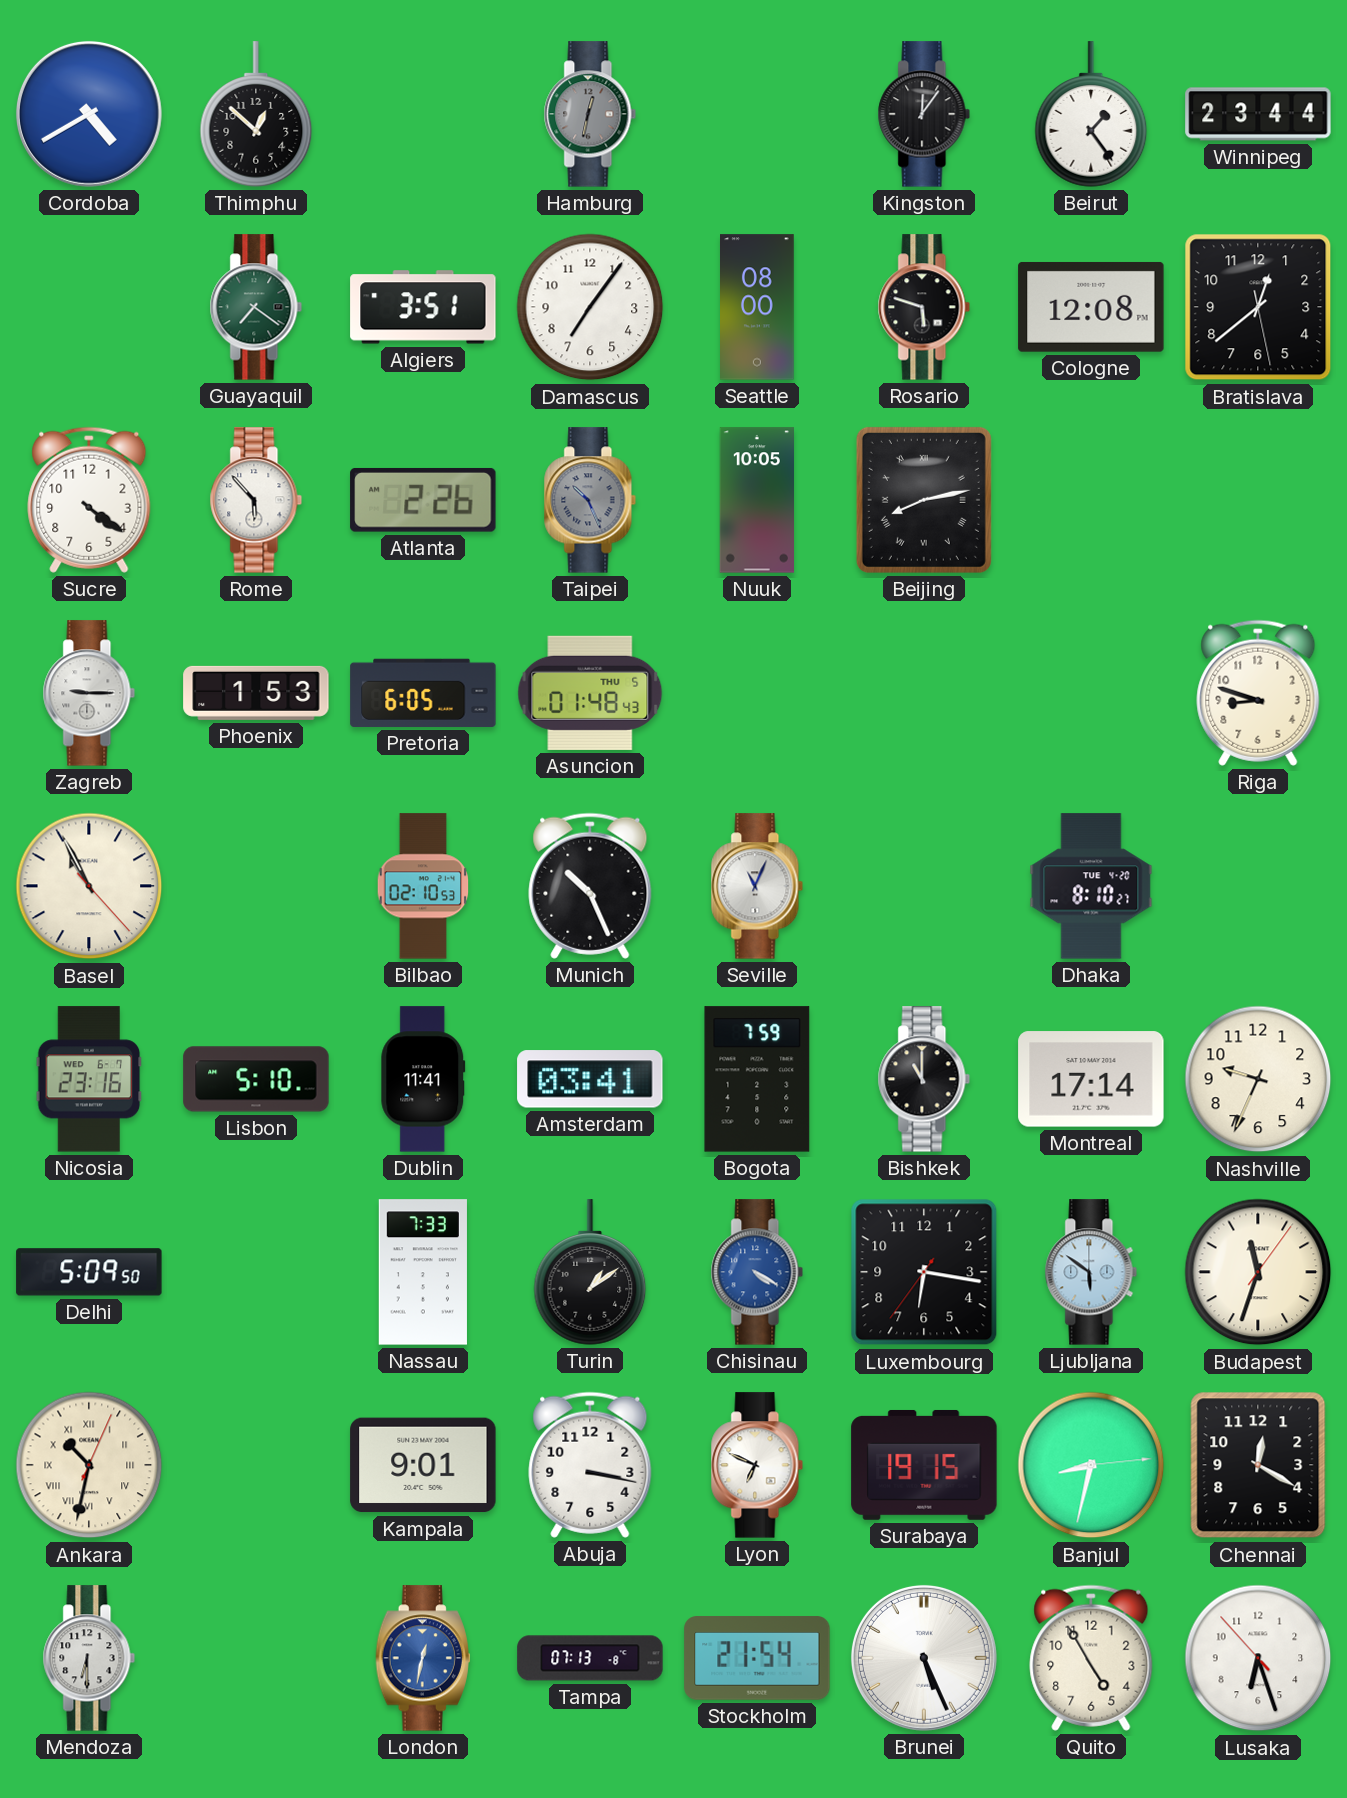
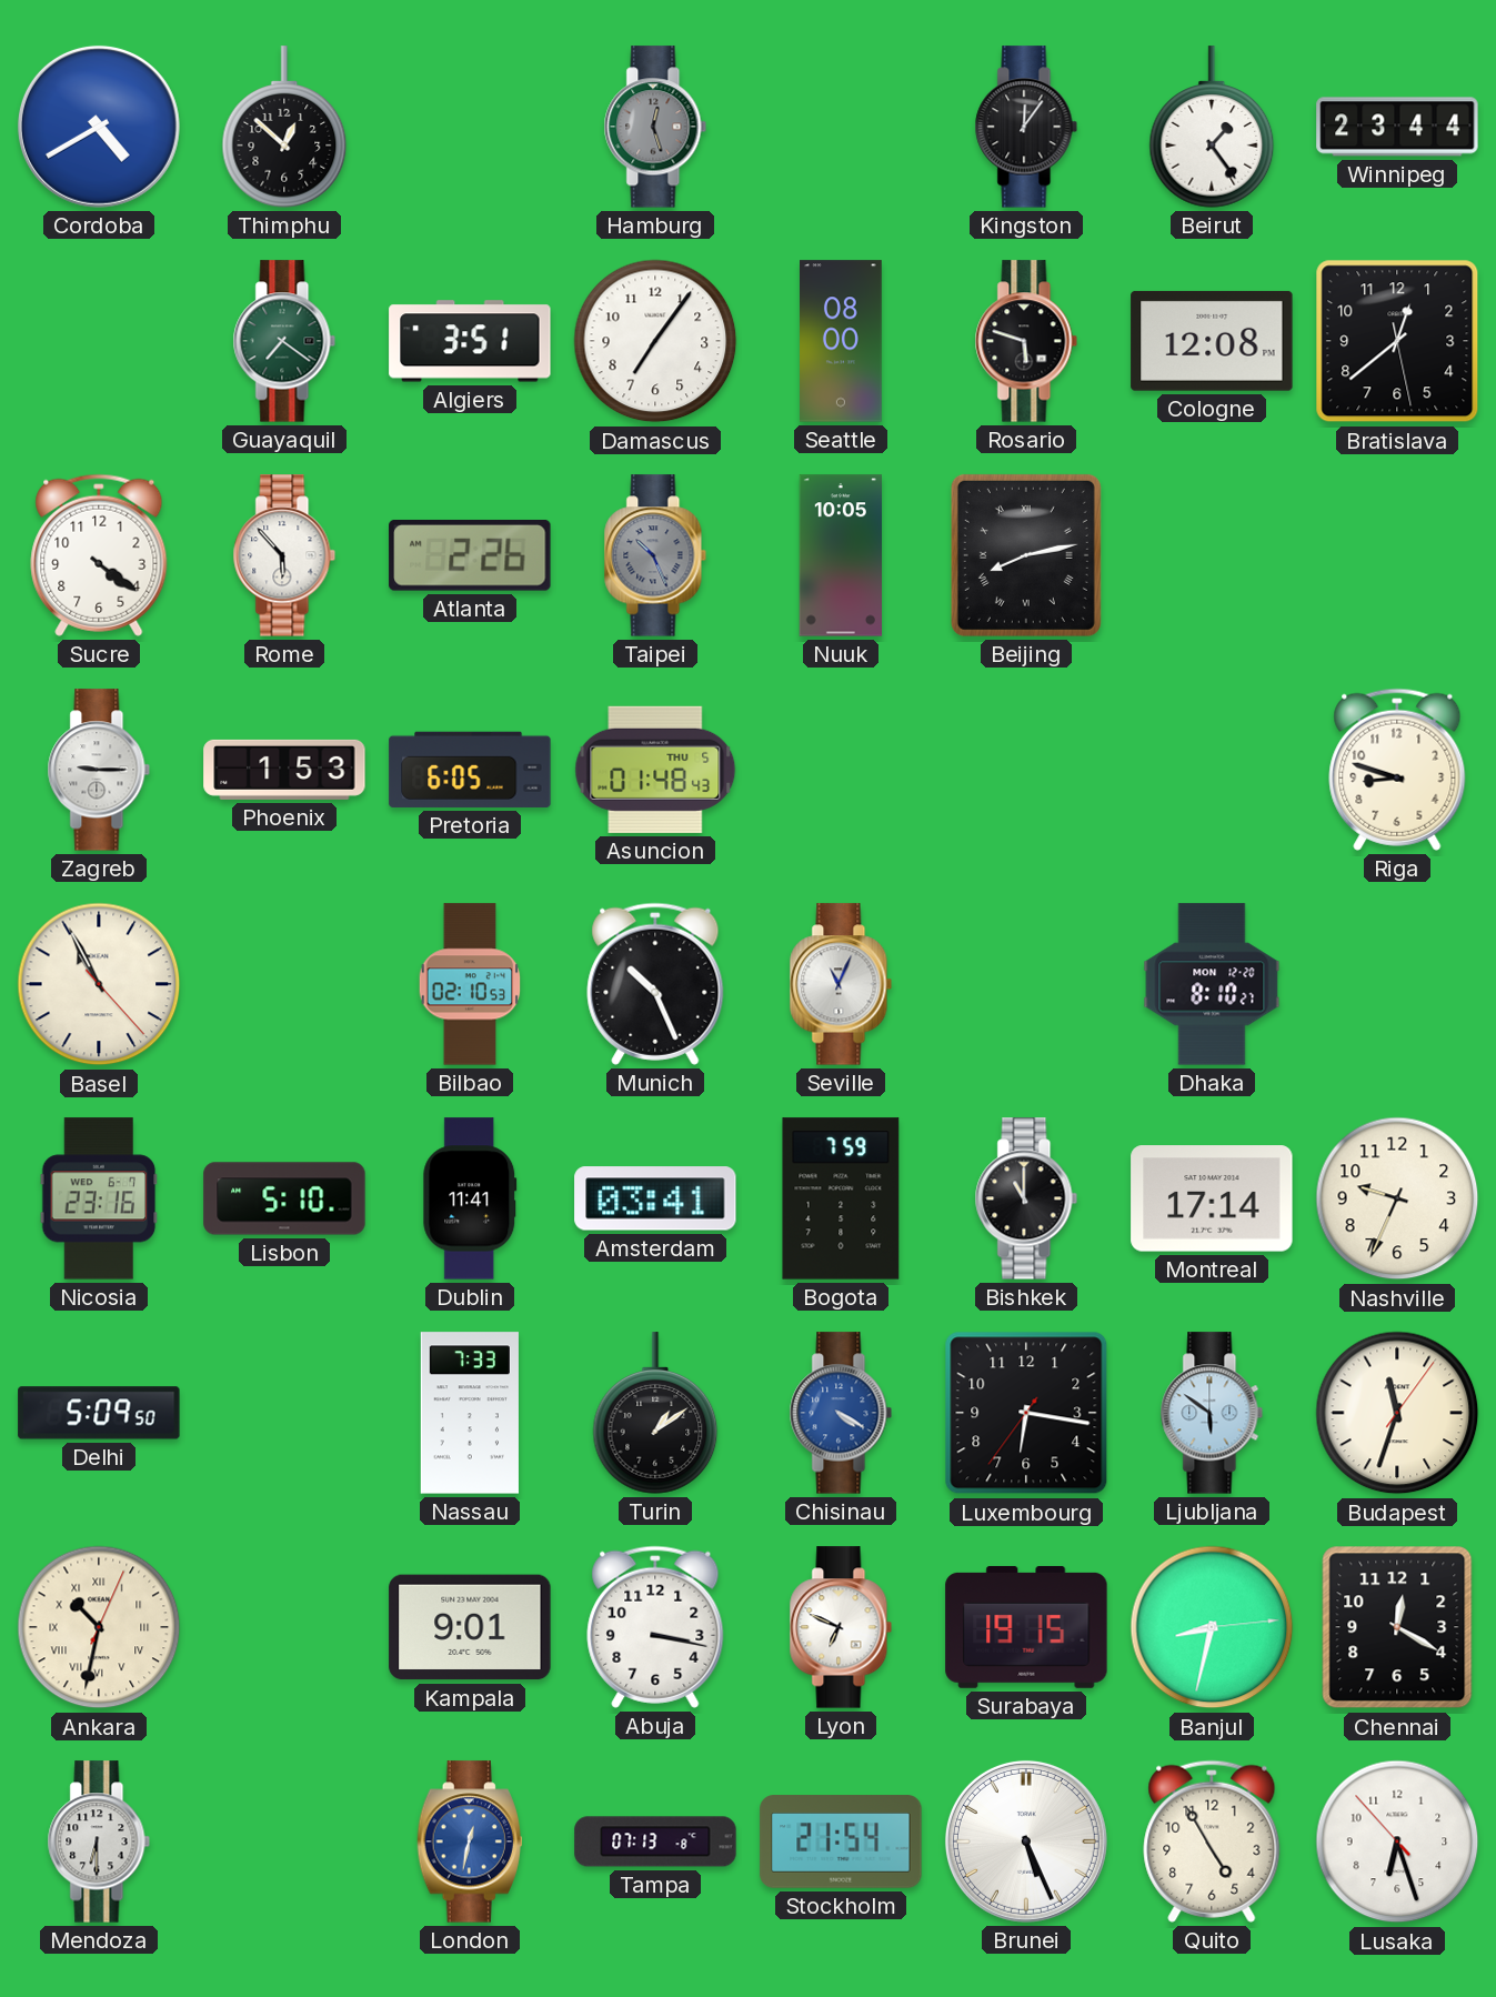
Hamburg: 12:32 -> 12:27 (655, 127)
Dhaka date: TUE 4-20 -> MON 12-20 (1212, 984)
